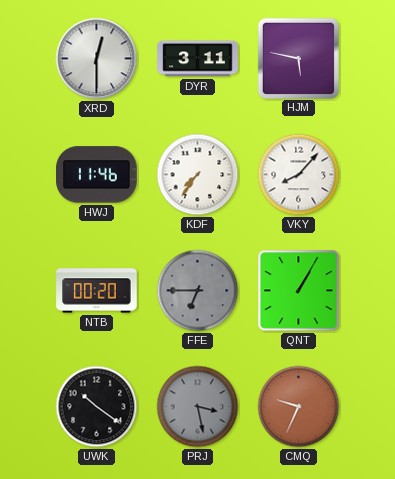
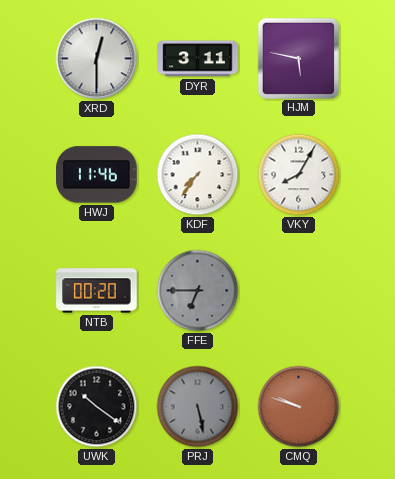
VKY: 8:07 -> 8:05 (299, 175)
QNT: 1:05 -> none (299, 291)
PRJ: 3:28 -> 5:28 (198, 407)
CMQ: 9:34 -> 9:48 (299, 407)
